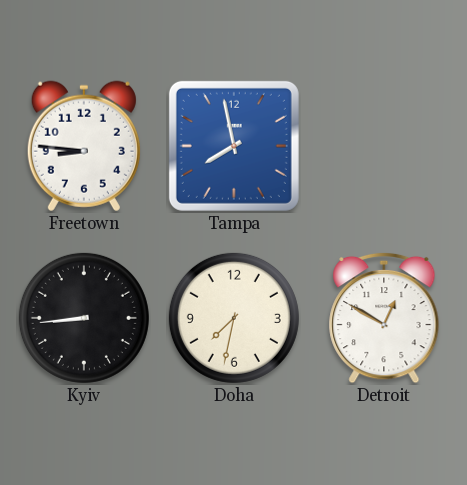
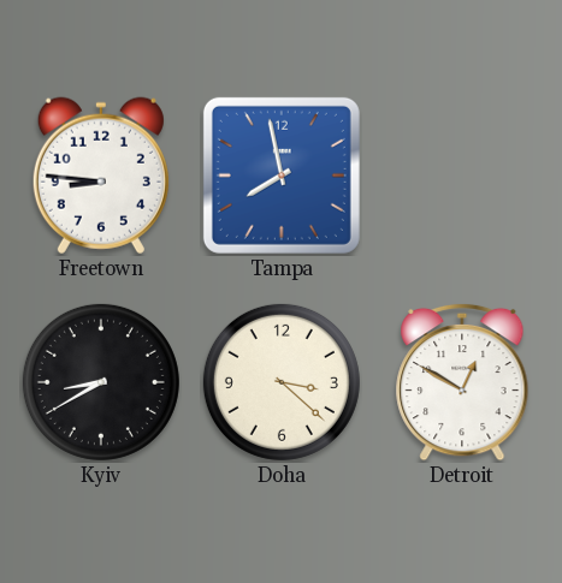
Kyiv: 8:44 -> 8:40 (101, 382)
Doha: 7:32 -> 3:22 (282, 382)
